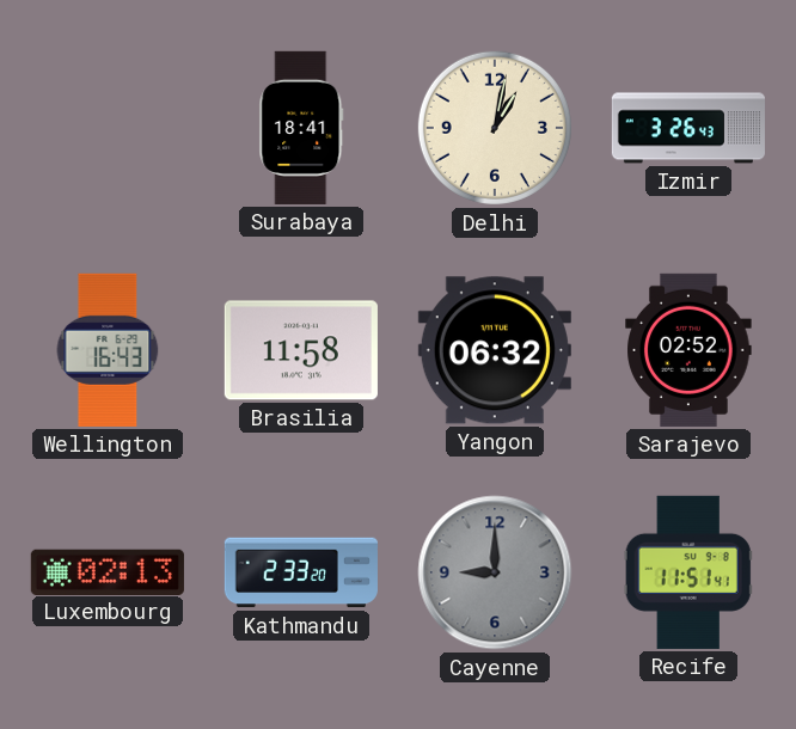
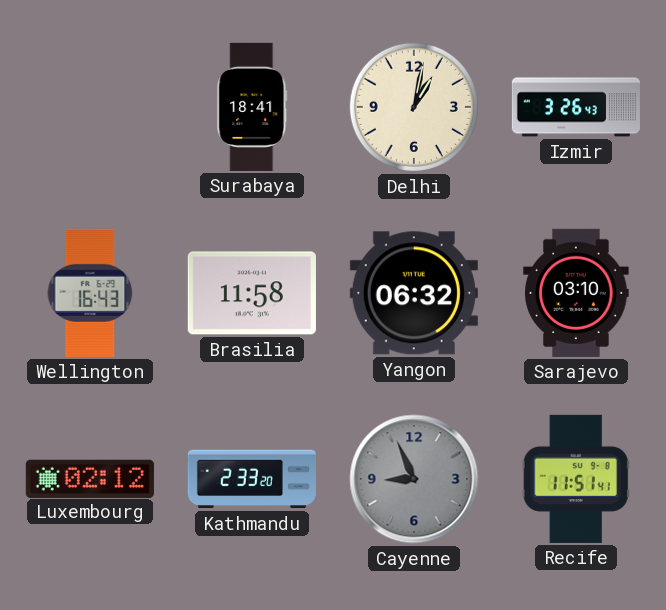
Sarajevo: 02:52 -> 03:10 (576, 293)
Luxembourg: 02:13 -> 02:12 (90, 478)
Cayenne: 9:00 -> 8:56 (414, 479)
